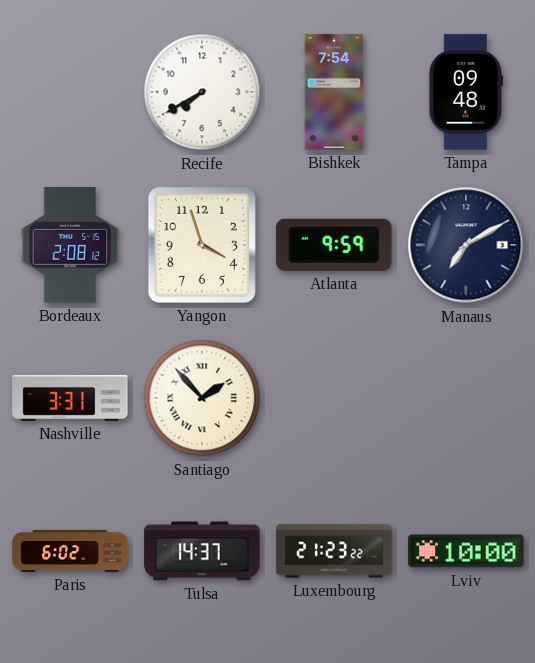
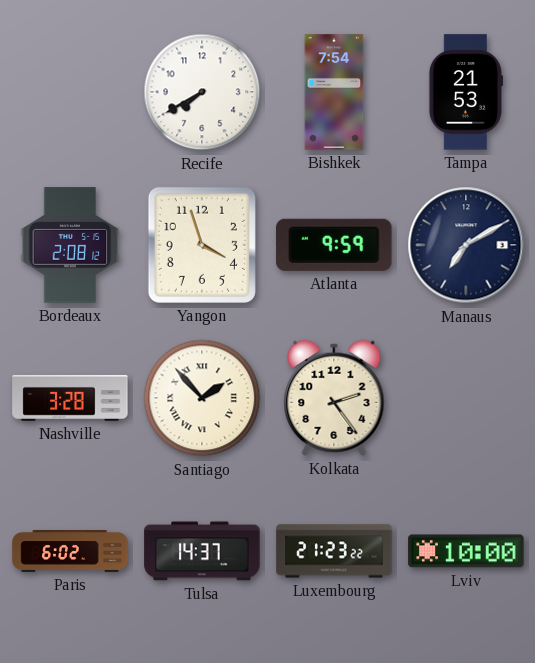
Tampa: 09:48 -> 21:53 (465, 92)
Nashville: 3:31 -> 3:28 (70, 398)
Kolkata: none -> 2:24 (334, 398)
